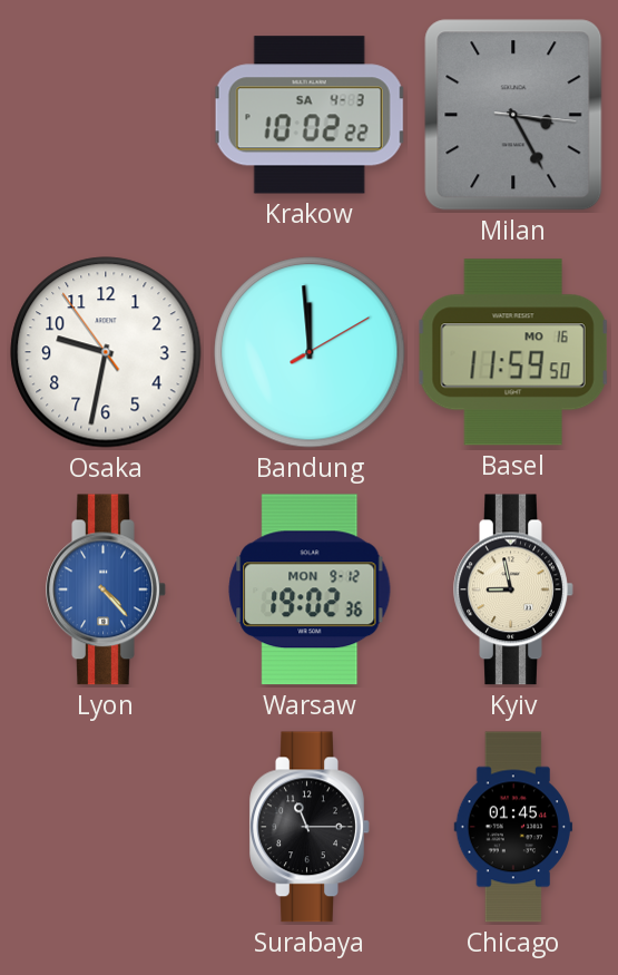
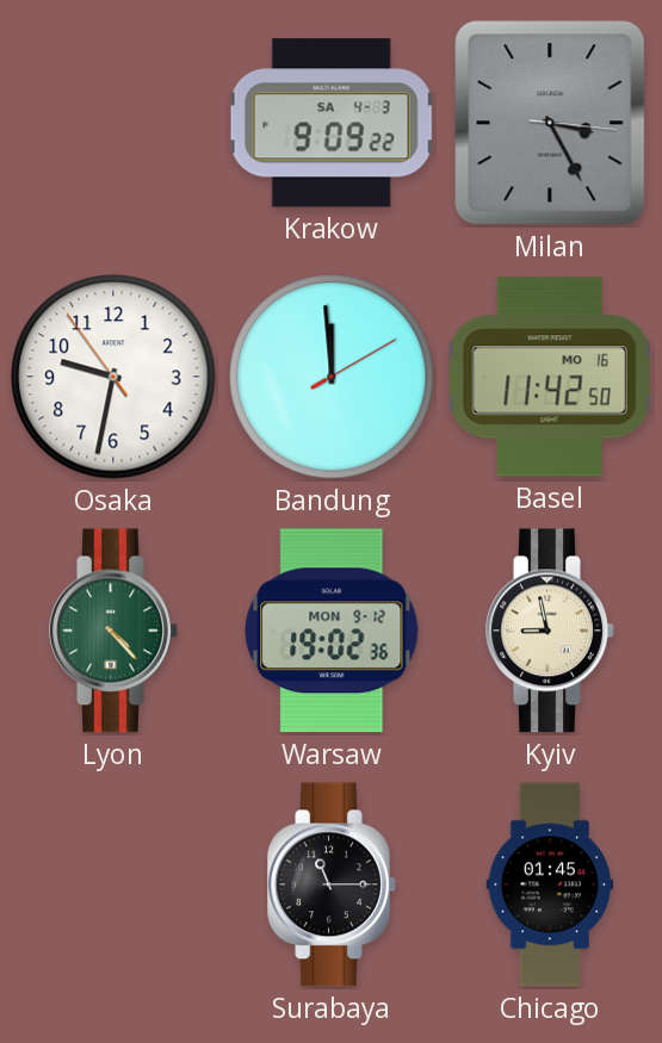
Krakow: 10:02 -> 9:09 (332, 123)
Basel: 11:59 -> 11:42 (550, 377)
Lyon dial: blue -> green (113, 631)
